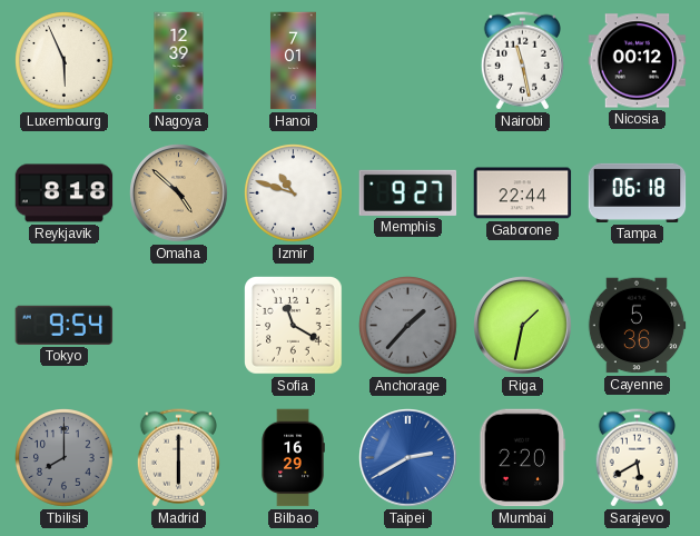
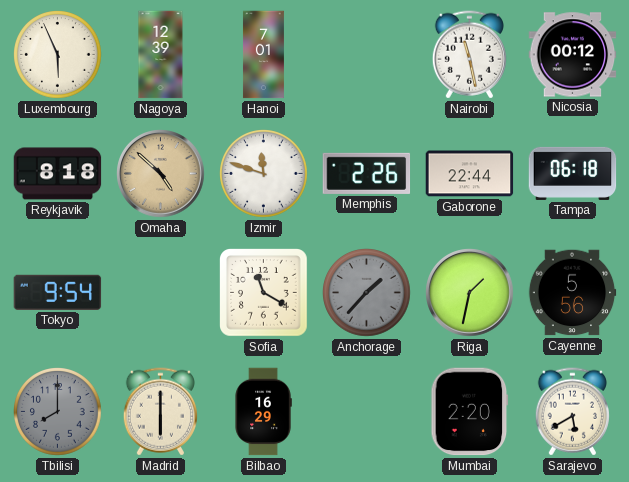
Izmir: 10:48 -> 11:48 (264, 174)
Memphis: 9:27 -> 2:26 (367, 173)
Cayenne: 5:36 -> 5:56 (572, 293)
Taipei: 2:40 -> none (408, 458)
